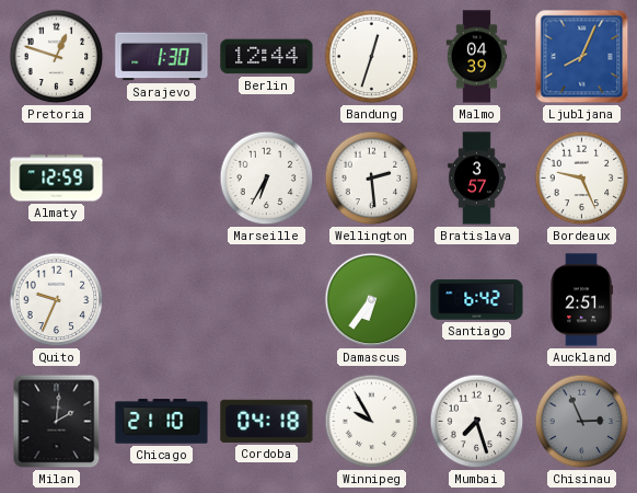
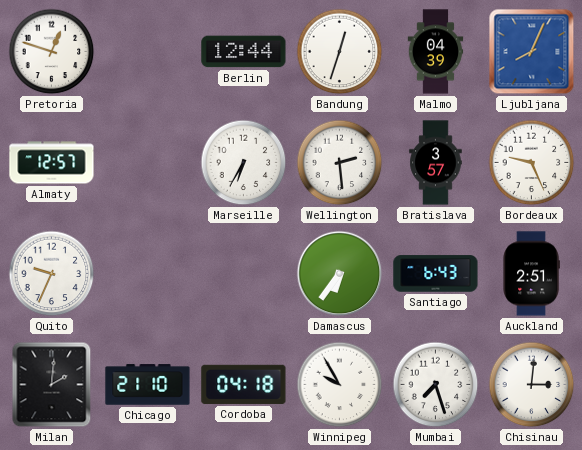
Sarajevo: 1:30 -> none (162, 57)
Almaty: 12:59 -> 12:57 (52, 163)
Santiago: 6:42 -> 6:43 (436, 274)
Chisinau: 2:56 -> 3:01 (532, 385)
Chisinau dial: grey -> white (532, 385)
